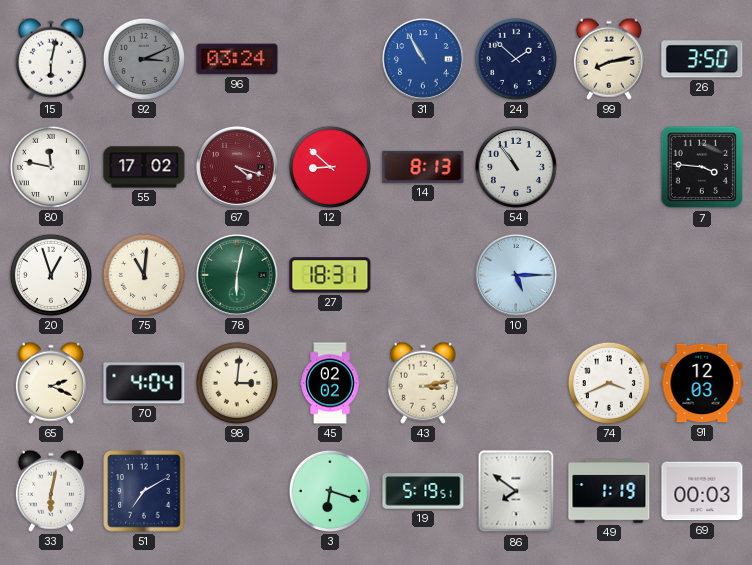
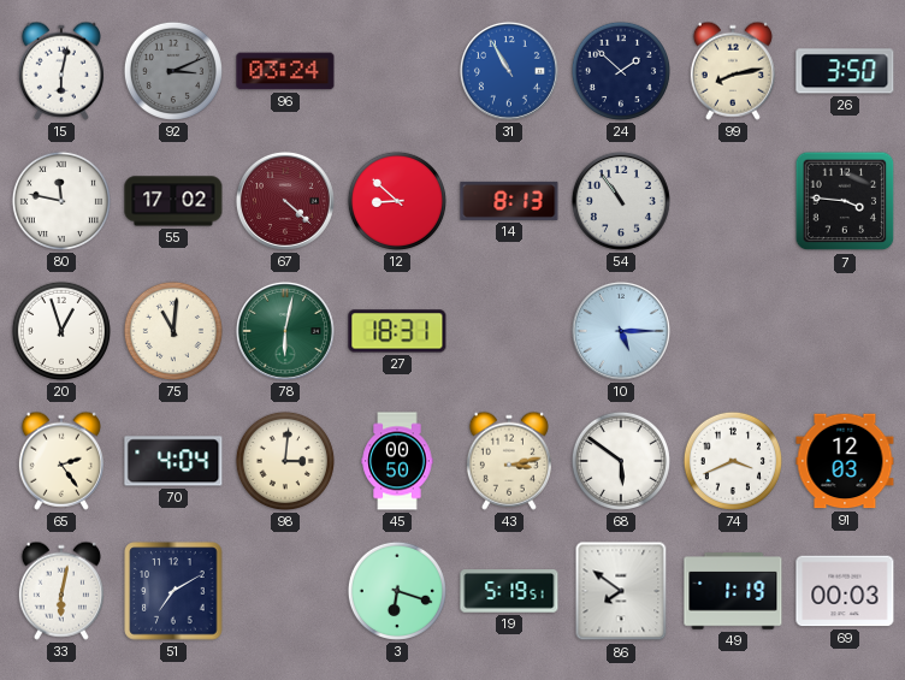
67: 4:18 -> 4:22 (285, 201)
65: 2:19 -> 2:24 (61, 461)
45: 02:02 -> 00:50 (397, 461)
68: none -> 5:51 (621, 461)
